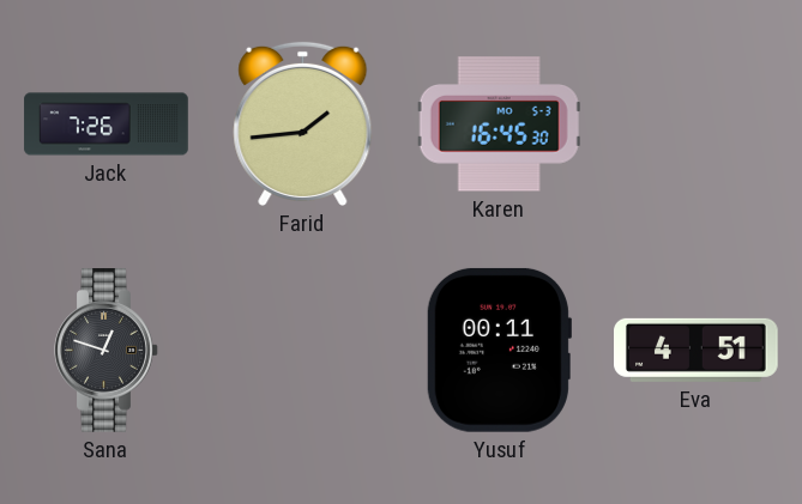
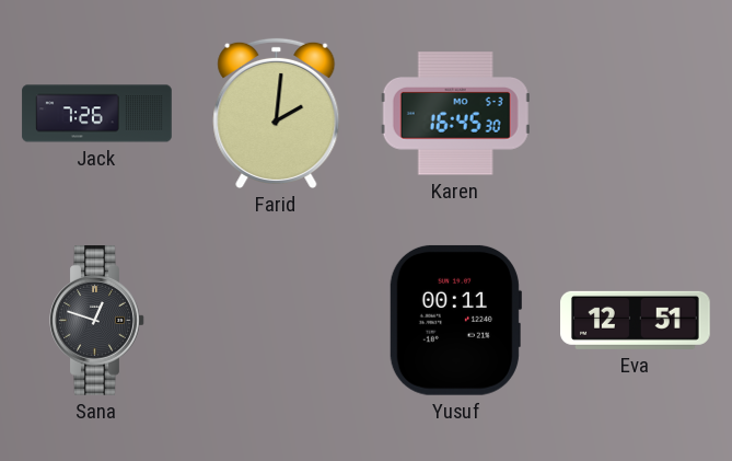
Farid: 1:44 -> 2:01 (277, 113)
Eva: 4:51 -> 12:51 (636, 320)
